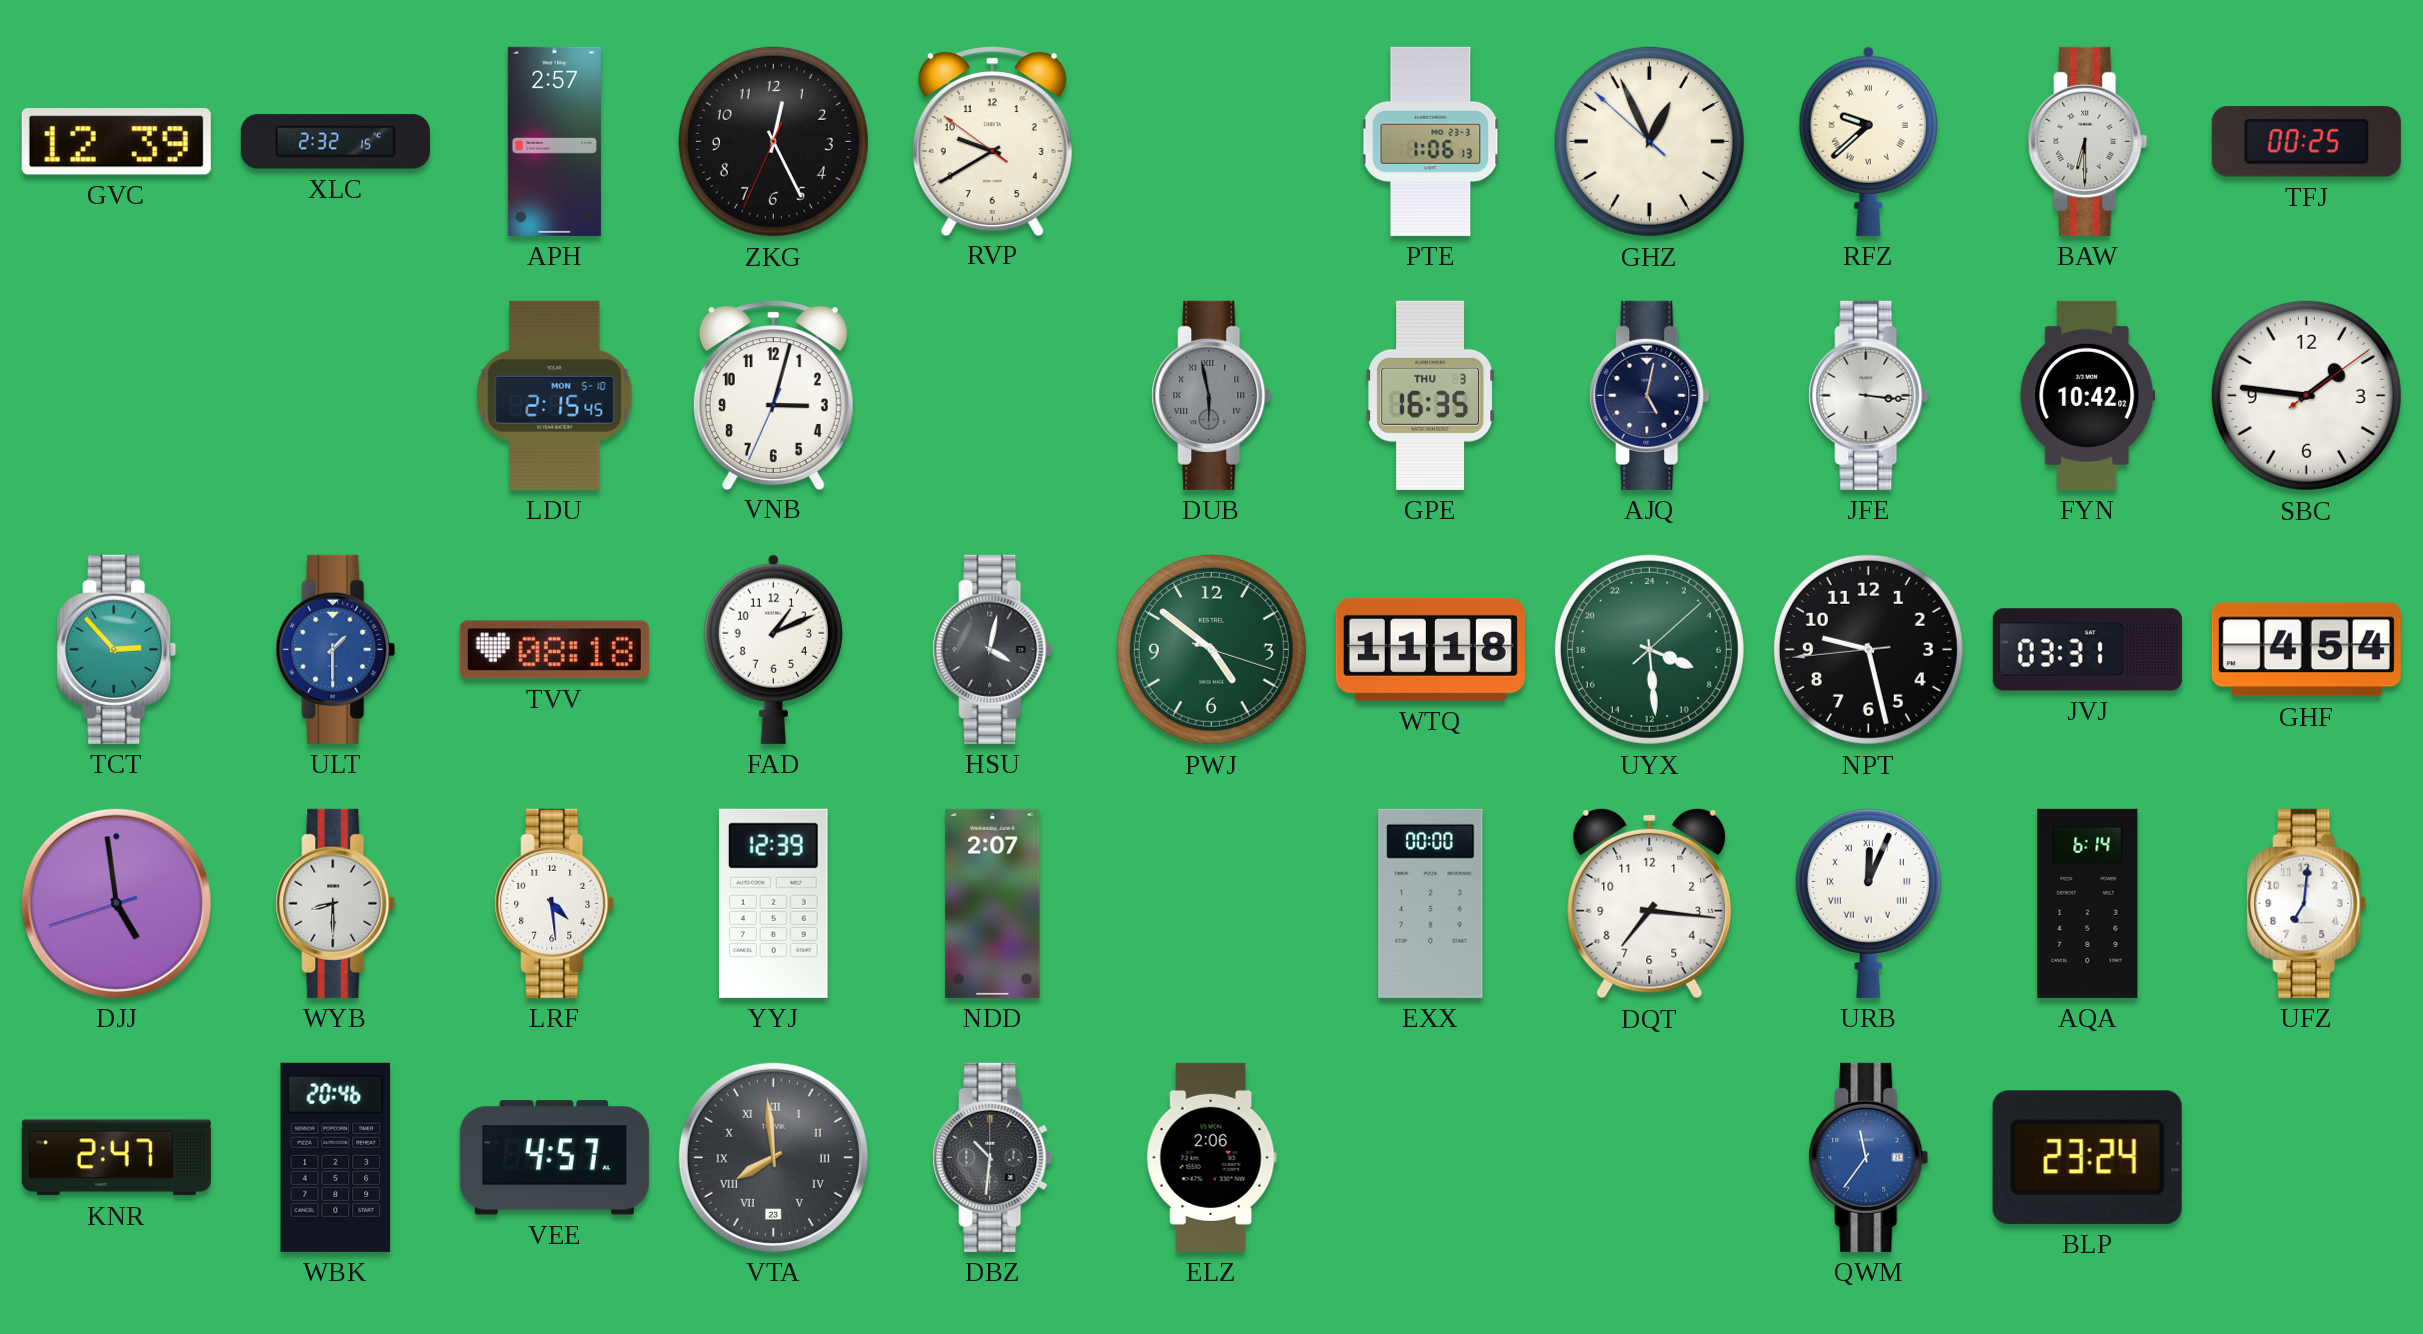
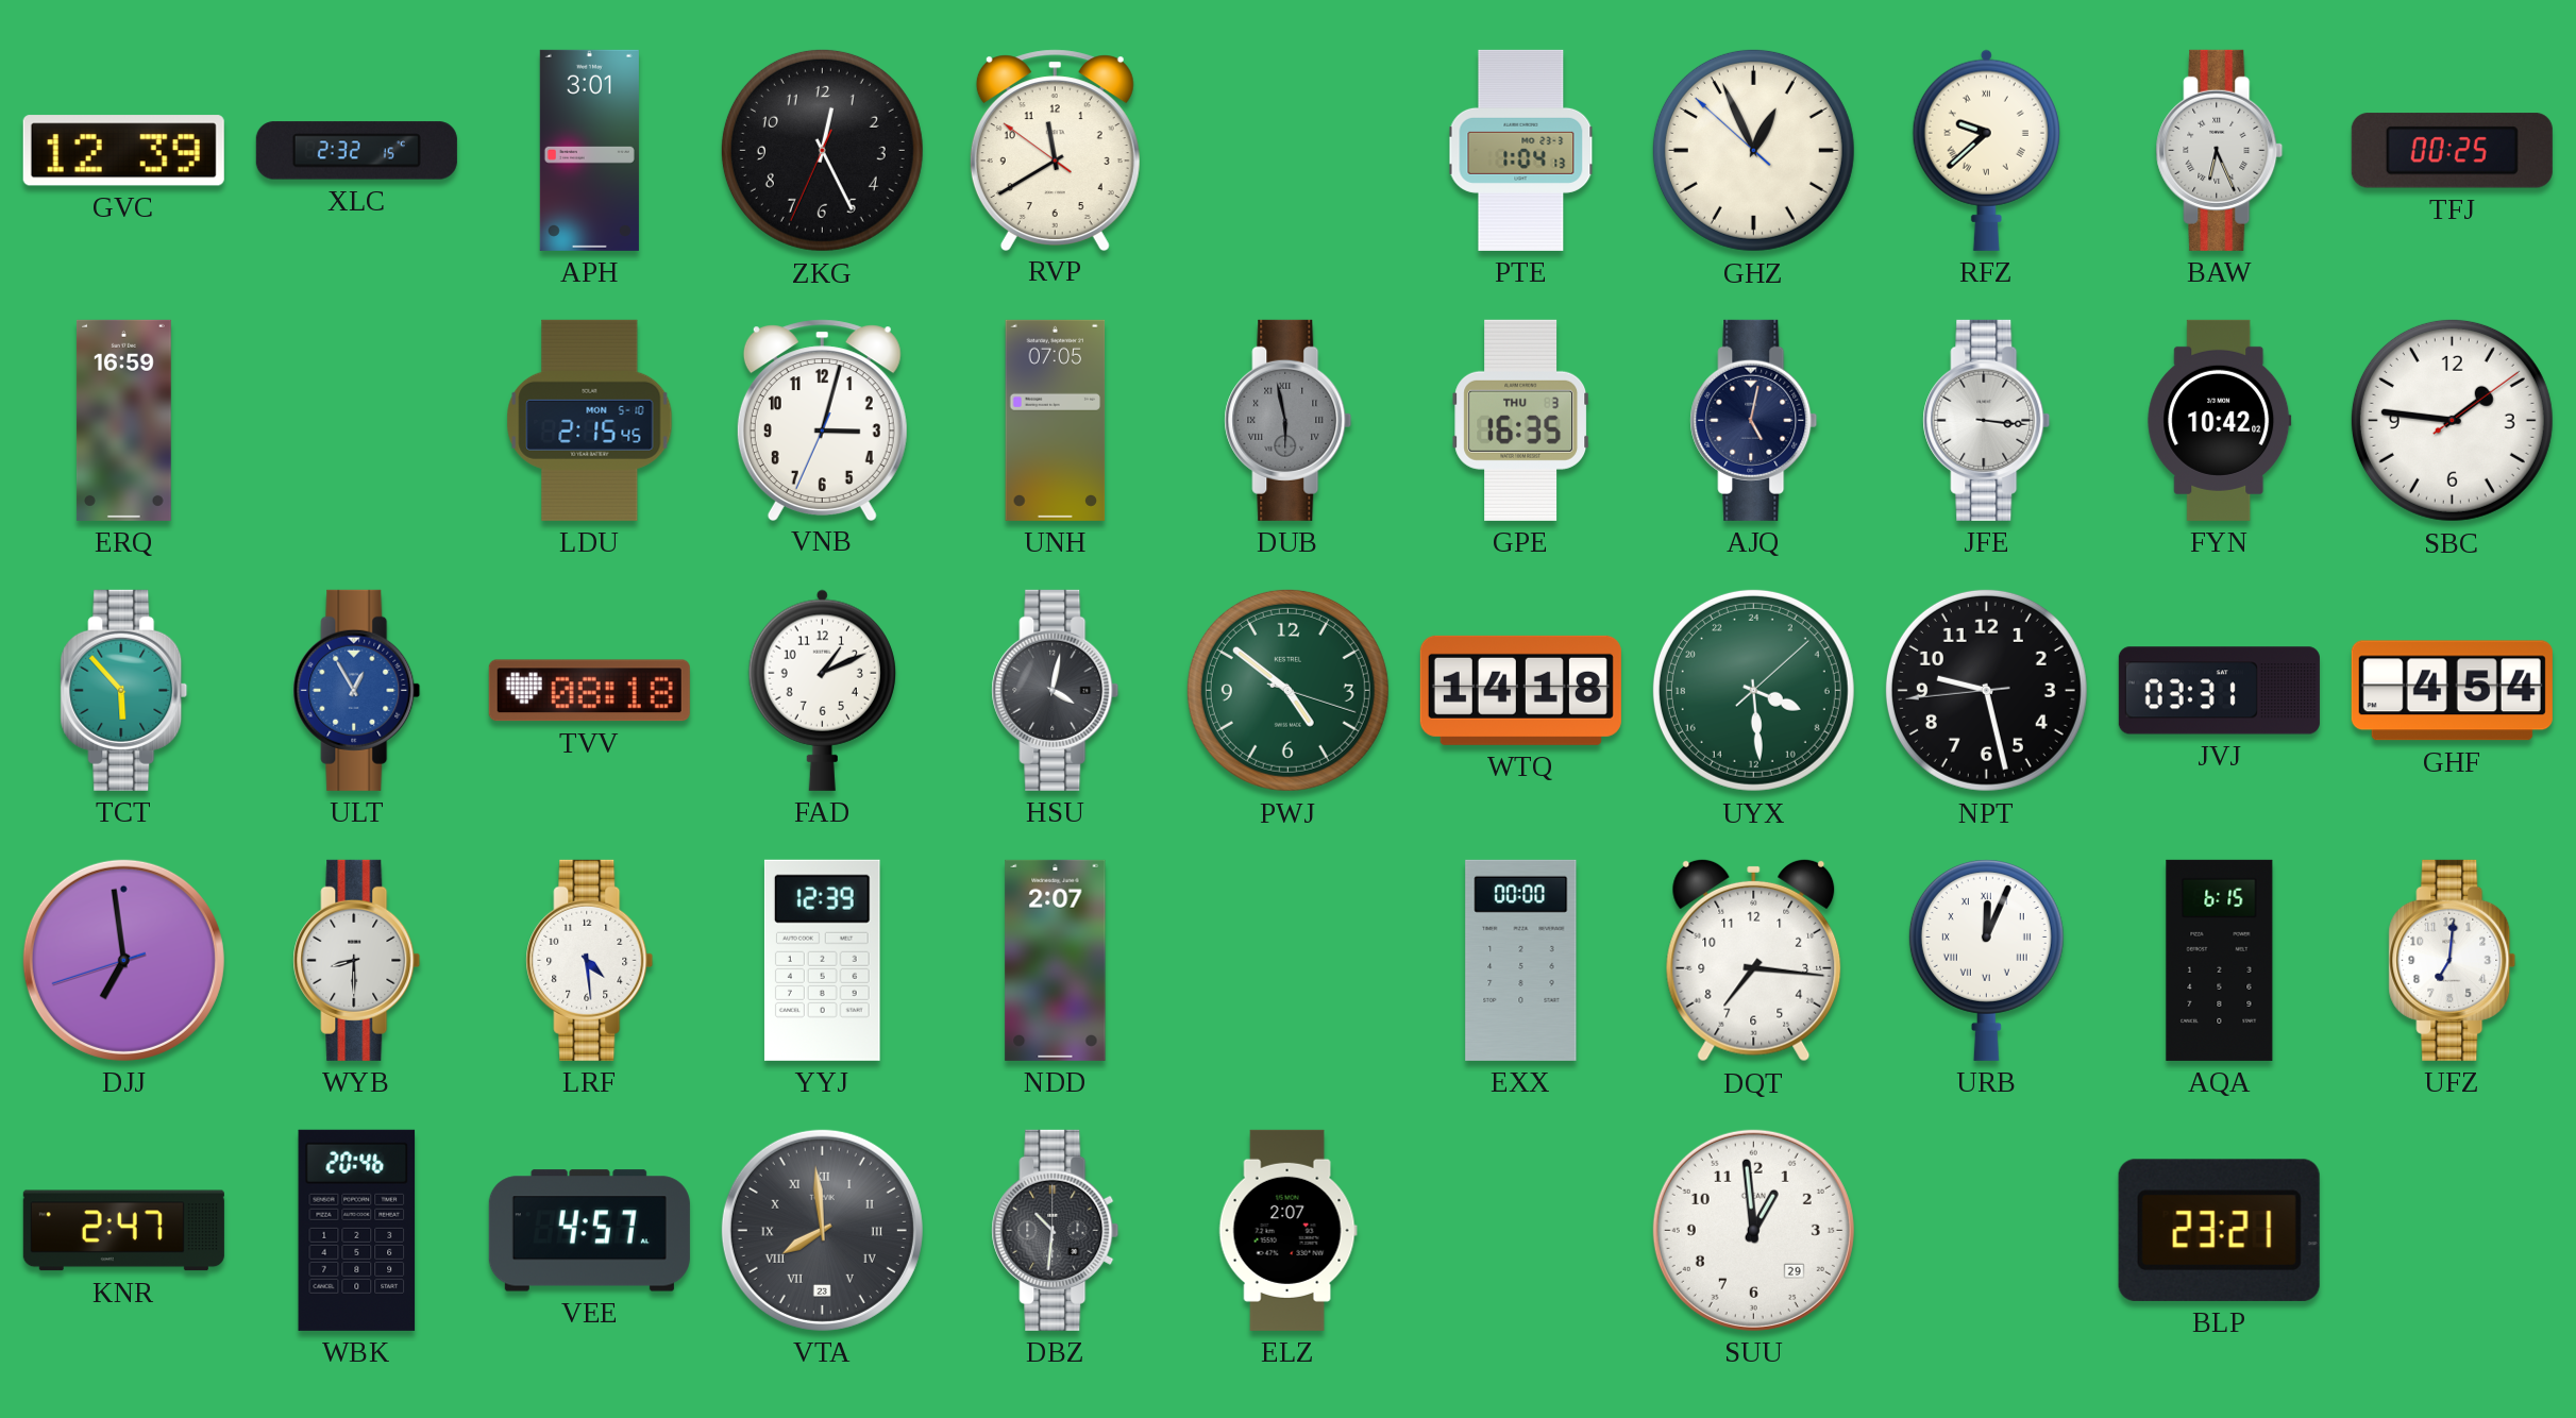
APH: 2:57 -> 3:01 (589, 150)
RVP: 9:39 -> 11:39 (1055, 150)
PTE: 1:06 -> 1:04 (1521, 150)
BAW: 6:30 -> 6:26 (2220, 150)
ERQ: none -> 16:59 (123, 420)
UNH: none -> 07:05 (1056, 420)
TCT: 2:53 -> 5:53 (124, 690)
ULT: 1:30 -> 12:55 (357, 690)
WTQ: 11:18 -> 14:18 (1520, 690)
DJJ: 4:58 -> 6:58 (123, 960)
AQA: 6:14 -> 6:15 (2220, 960)
ELZ: 2:06 -> 2:07 (1287, 1230)
SUU: none -> 12:59 (1753, 1230)
QWM: 11:36 -> none (1869, 1157)
BLP: 23:24 -> 23:21 (2219, 1230)
